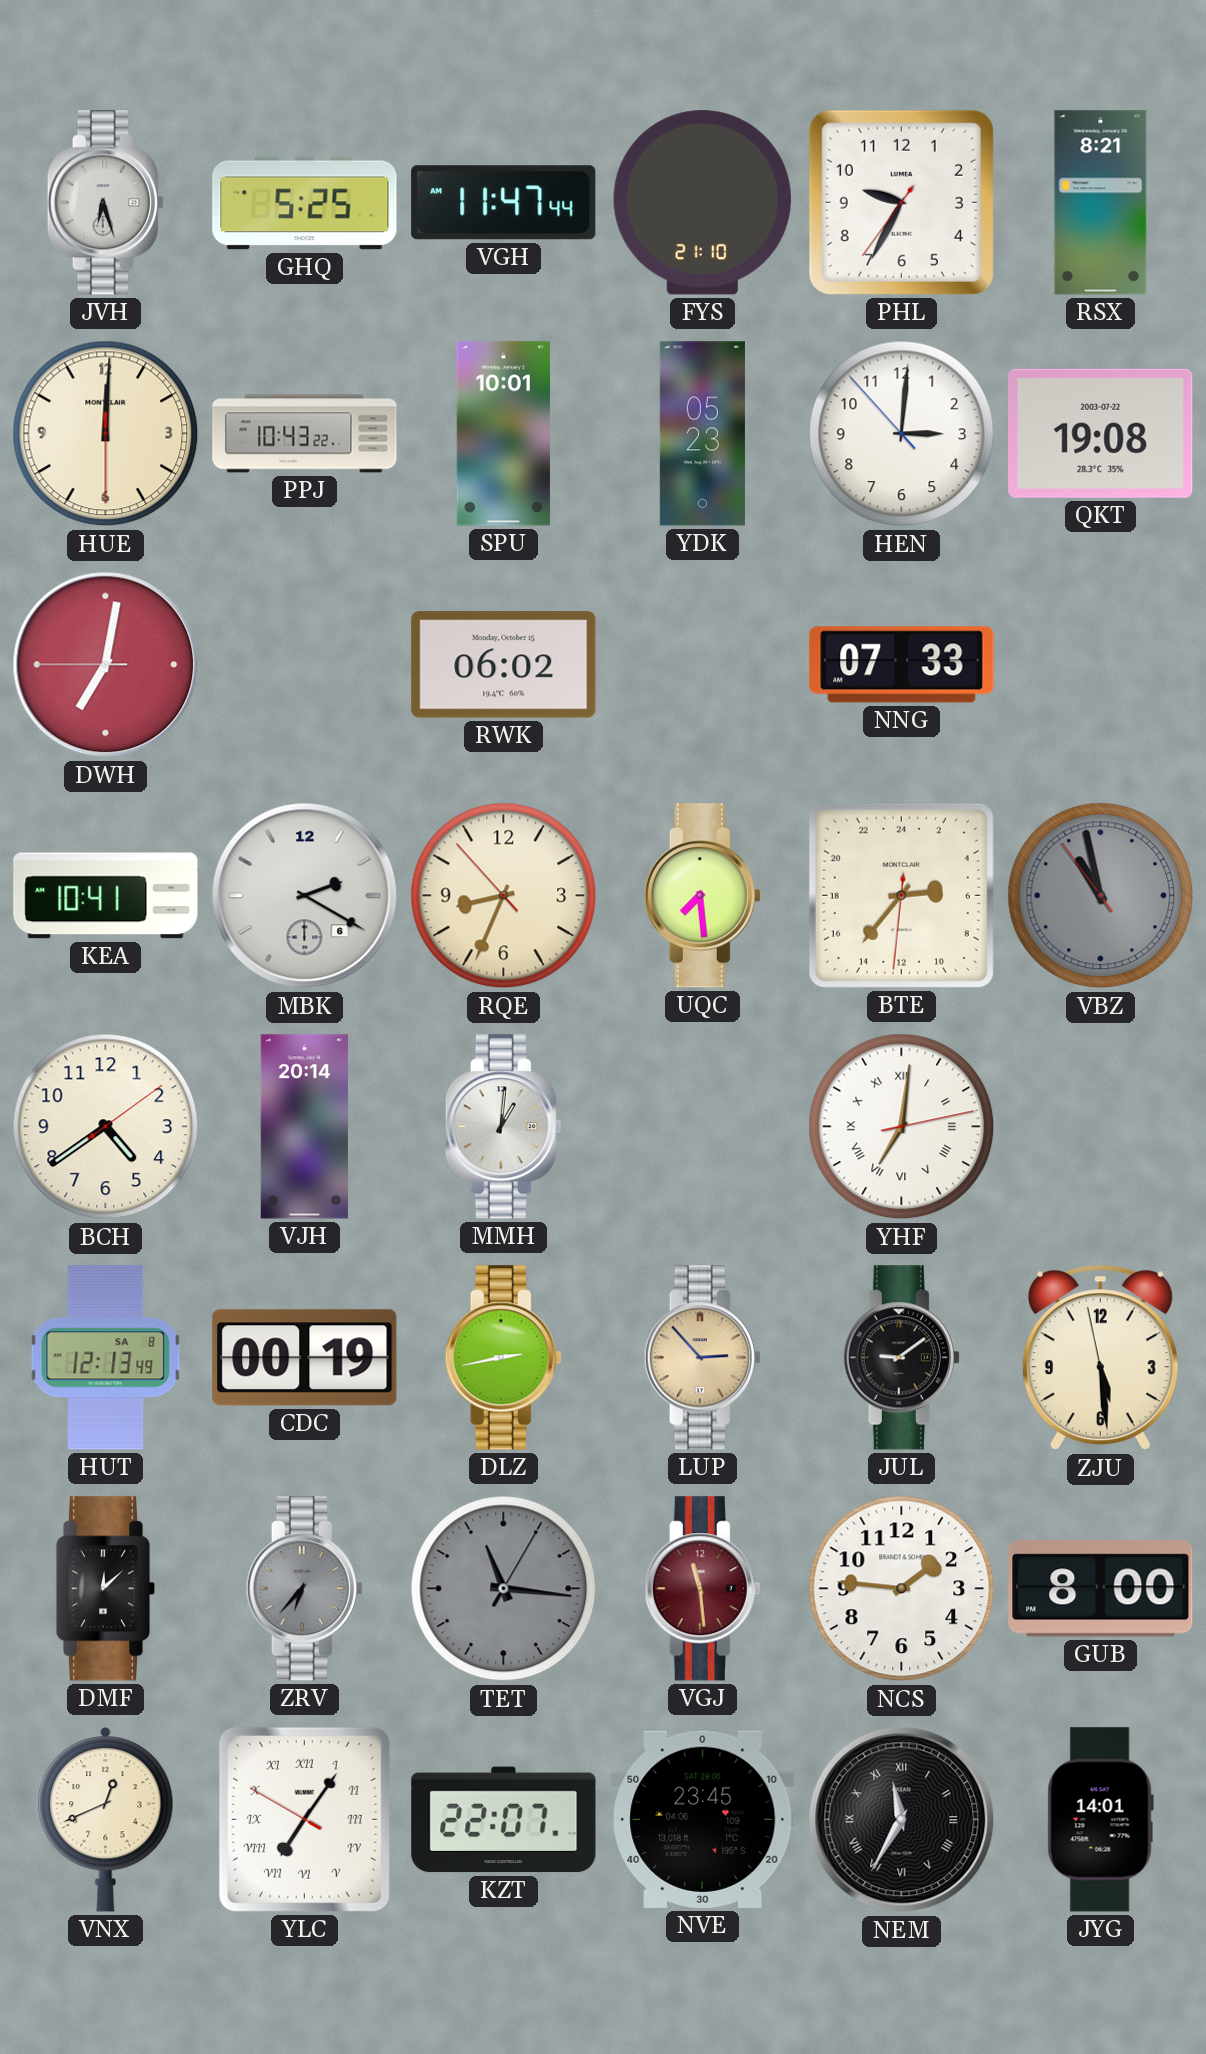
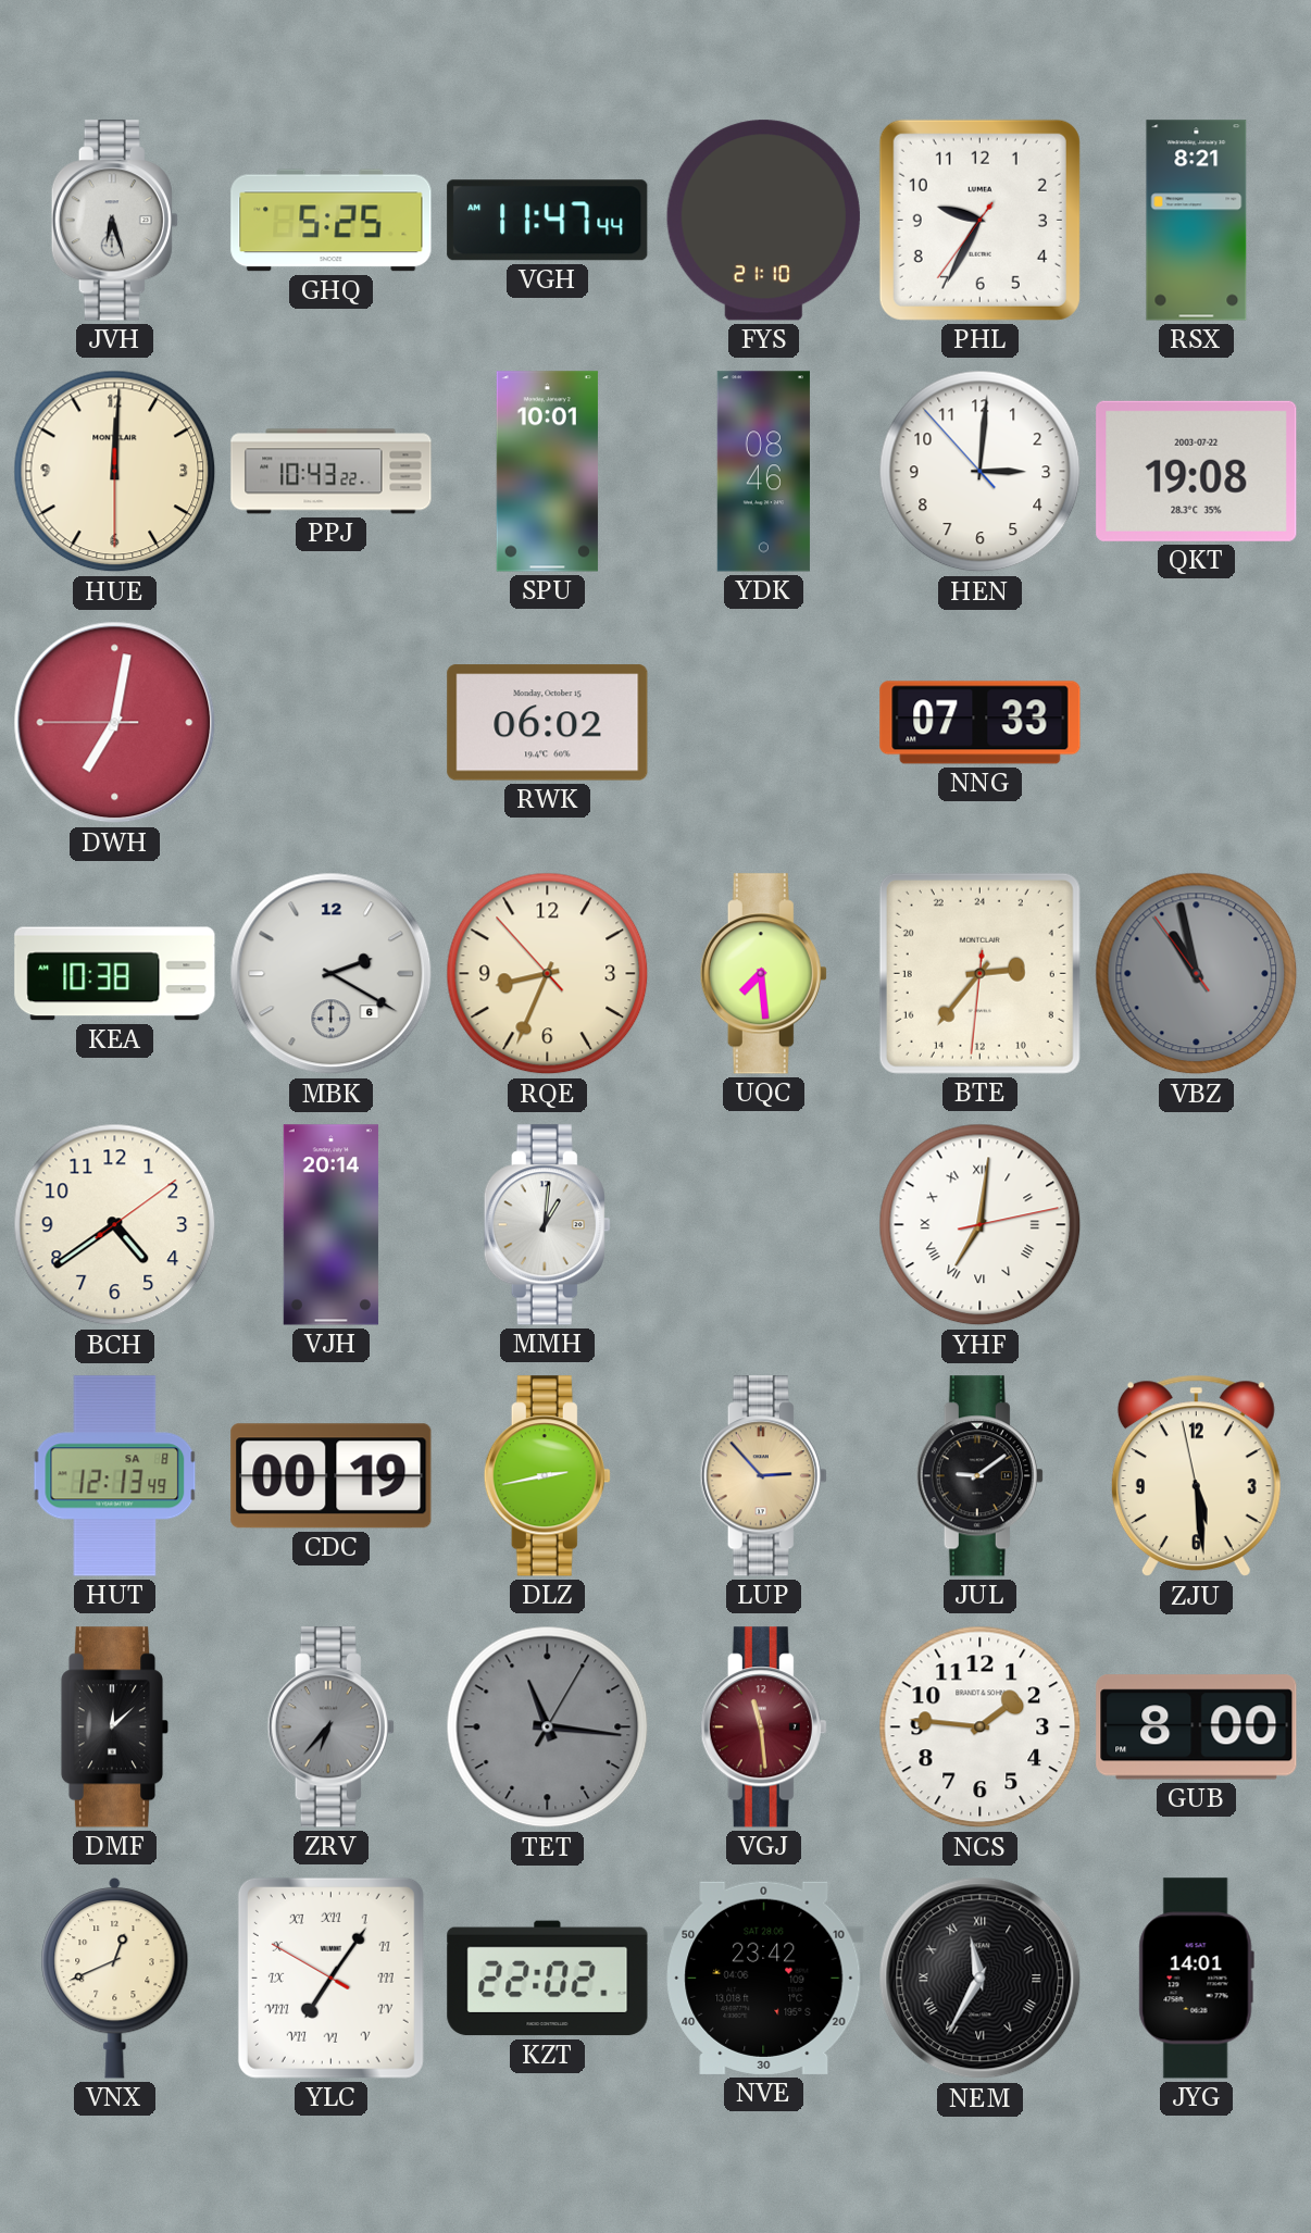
YDK: 05:23 -> 08:46 (763, 472)
KEA: 10:41 -> 10:38 (115, 974)
KZT: 22:07 -> 22:02 (548, 1979)
NVE: 23:45 -> 23:42 (764, 1978)
